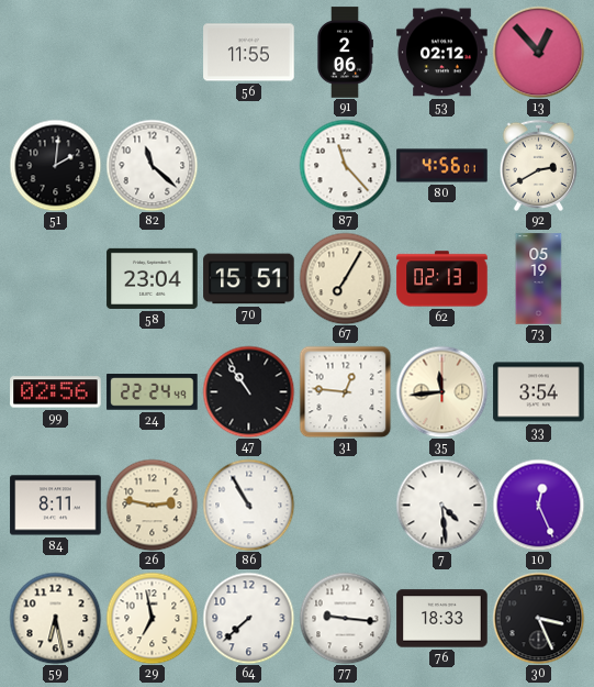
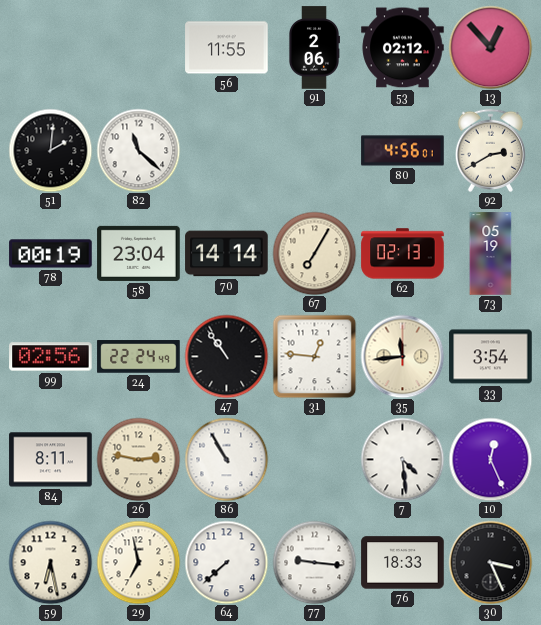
87: 11:23 -> none (345, 165)
78: none -> 00:19 (51, 254)
70: 15:51 -> 14:14 (227, 254)
